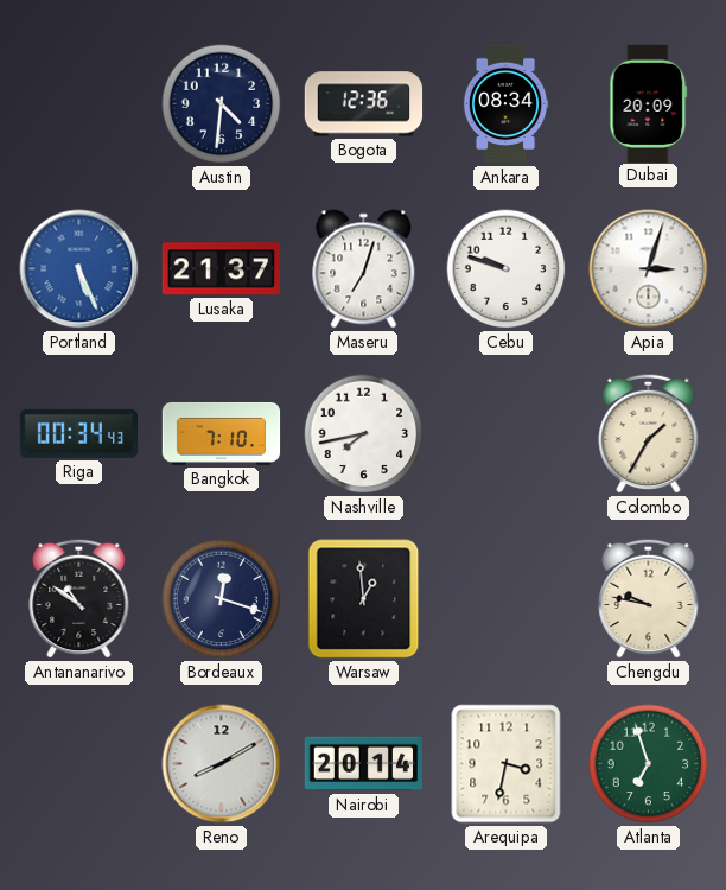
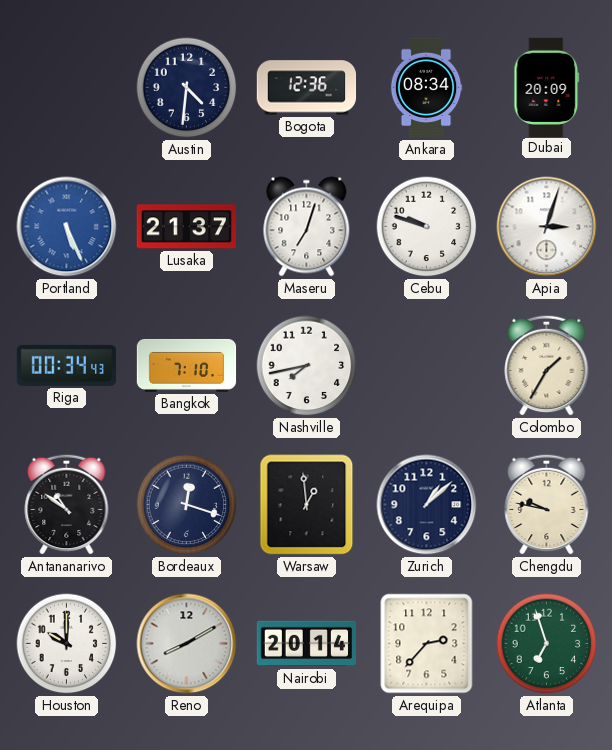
Zurich: none -> 1:08 (427, 505)
Houston: none -> 10:00 (67, 644)
Arequipa: 3:32 -> 2:37 (427, 644)
